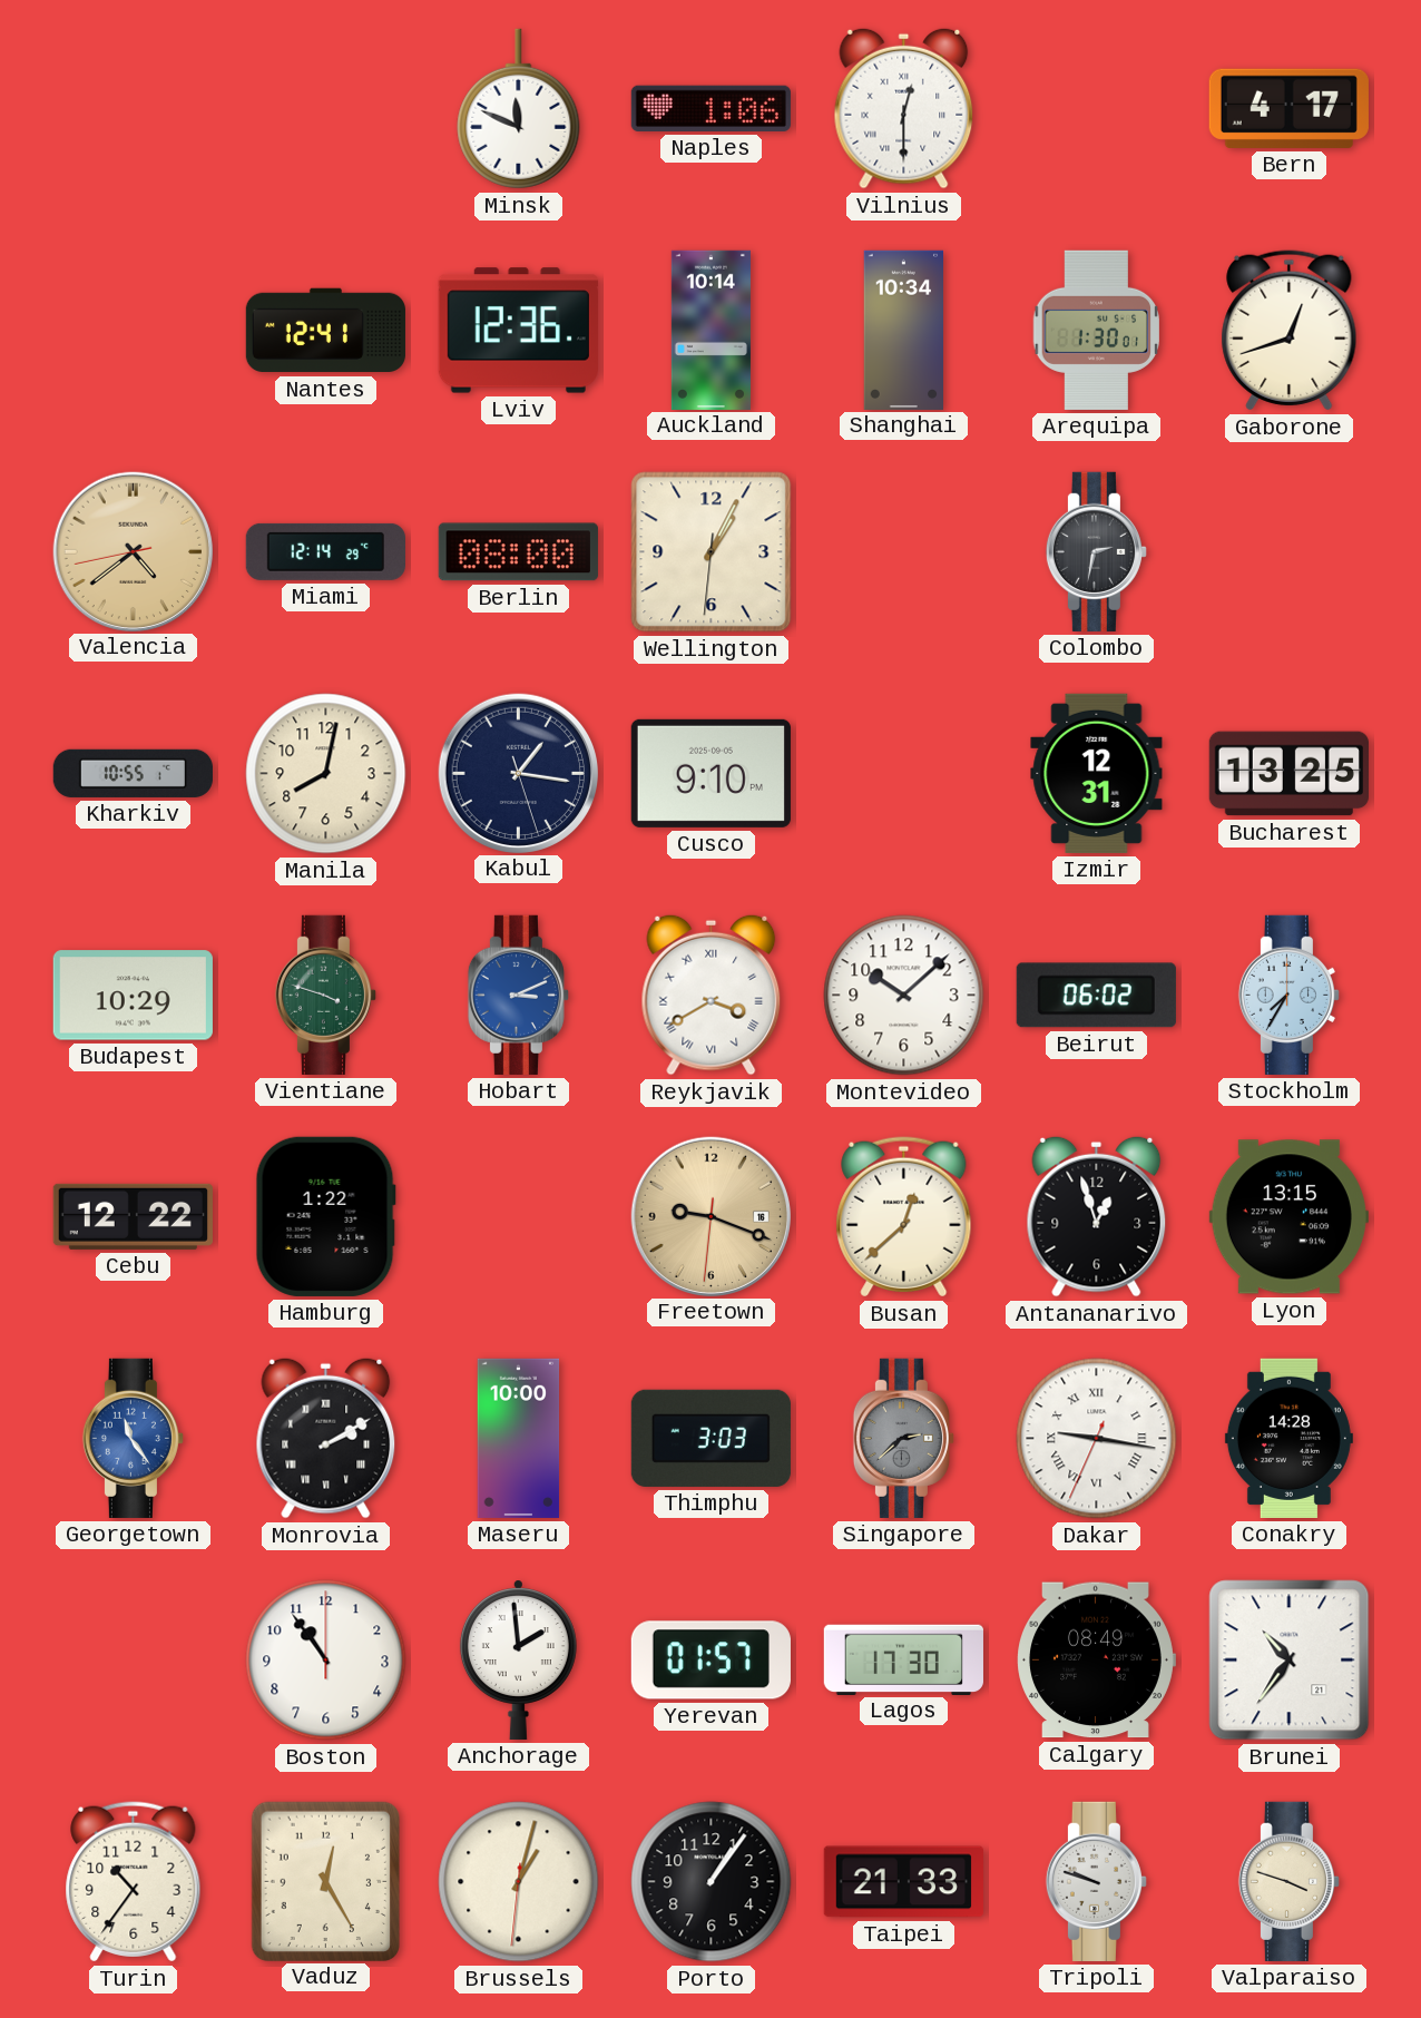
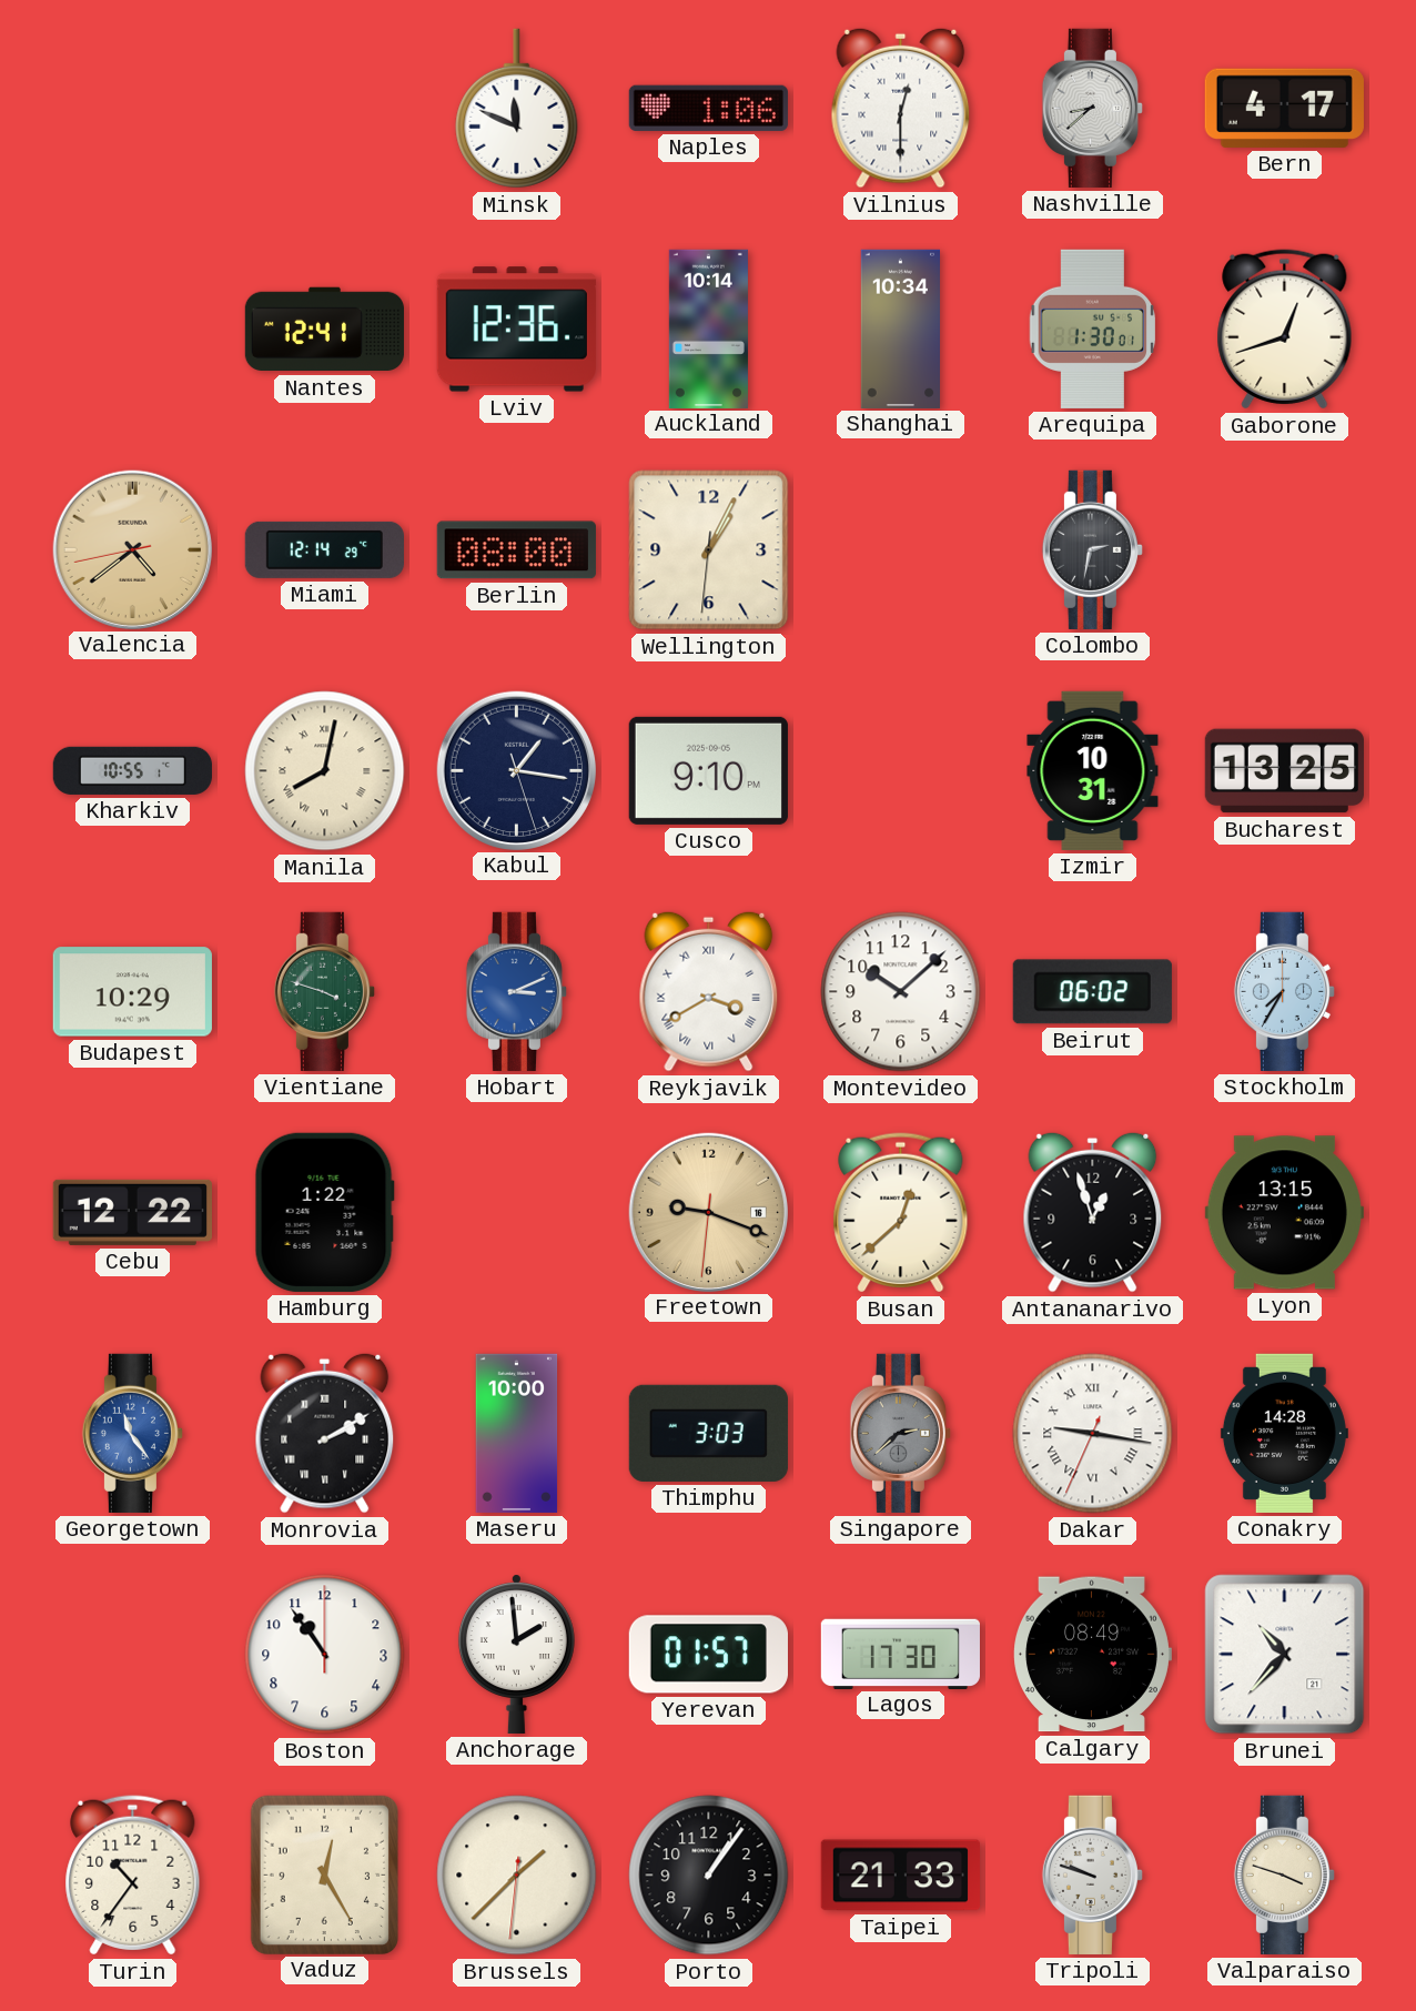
Nashville: none -> 8:38 (1092, 108)
Manila numerals: Arabic -> Roman (325, 771)
Izmir: 12:31 -> 10:31 (1093, 770)
Brunei: 10:36 -> 10:37 (1285, 1655)
Brussels: 1:02 -> 1:37 (517, 1876)
